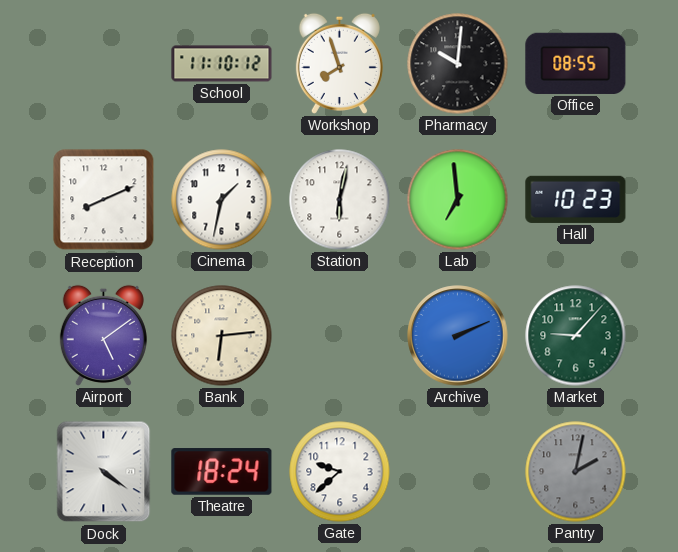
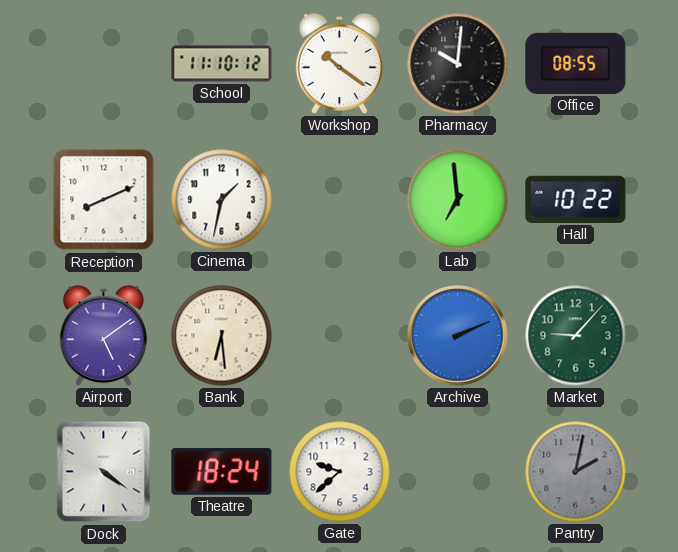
Workshop: 7:57 -> 10:21 (339, 63)
Station: 6:02 -> none (340, 200)
Hall: 10:23 -> 10:22 (576, 199)
Bank: 6:14 -> 6:29 (222, 336)
